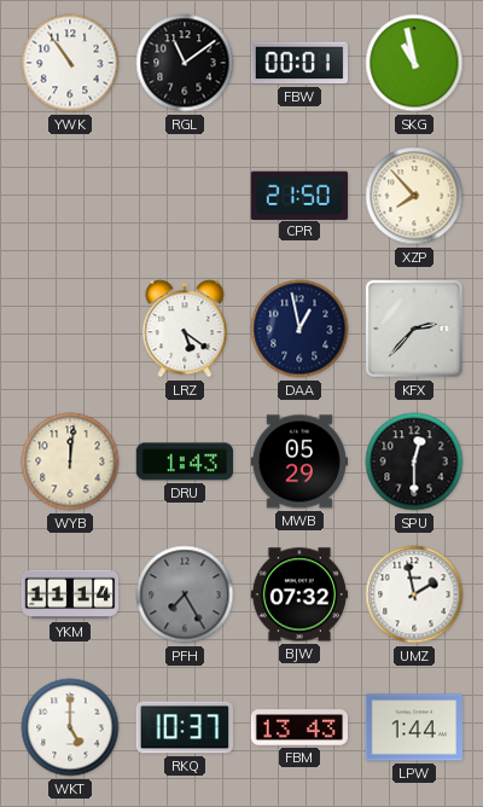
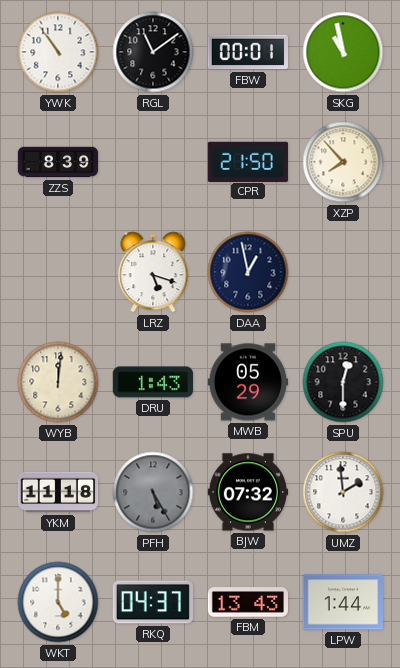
ZZS: none -> 8:39 (58, 162)
LRZ: 5:21 -> 5:18 (153, 272)
KFX: 2:37 -> none (414, 329)
YKM: 11:14 -> 11:18 (58, 492)
PFH: 7:25 -> 5:25 (153, 492)
UMZ: 1:58 -> 1:59 (343, 492)
RKQ: 10:37 -> 04:37 (152, 602)
